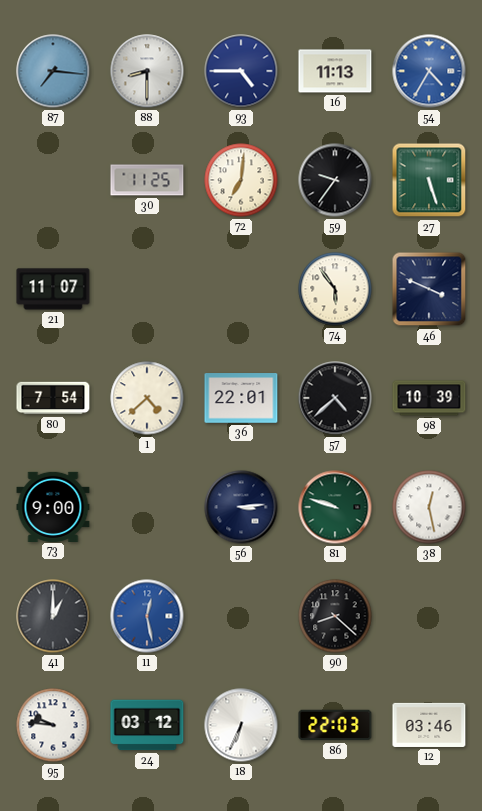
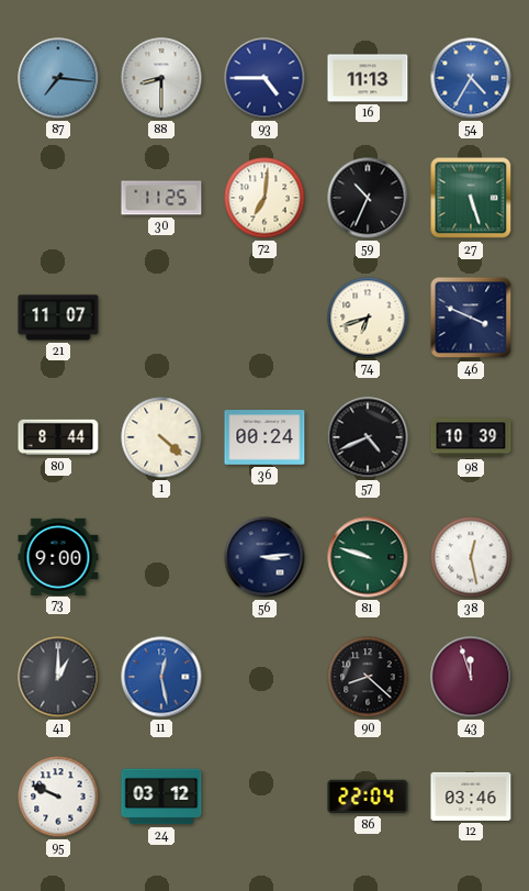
59: 9:36 -> 10:34 (368, 198)
74: 5:54 -> 6:42 (368, 318)
80: 7:54 -> 8:44 (58, 437)
1: 4:38 -> 4:22 (161, 437)
36: 22:01 -> 00:24 (264, 437)
57: 4:38 -> 4:41 (368, 437)
43: none -> 11:57 (471, 677)
95: 9:46 -> 9:49 (58, 797)
18: 6:34 -> none (241, 725)
86: 22:03 -> 22:04 (368, 797)
